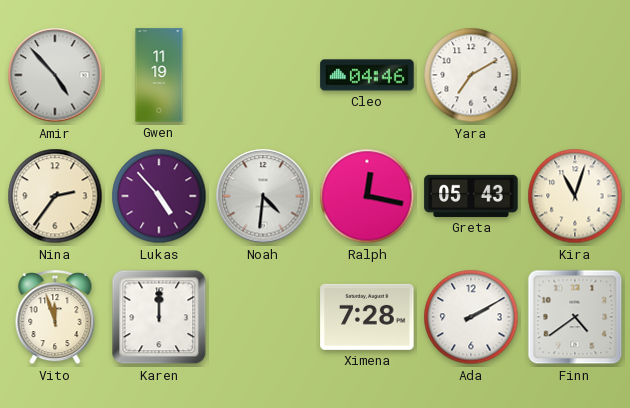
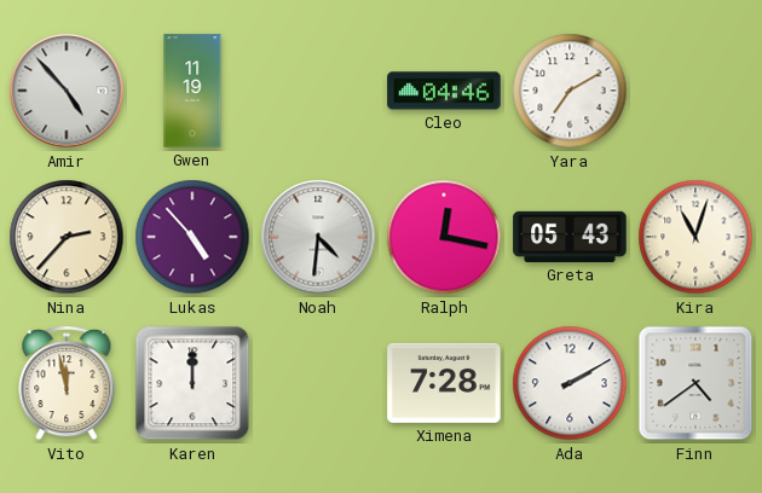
Nina: 2:36 -> 2:37 (67, 237)
Vito: 11:57 -> 11:58 (67, 384)
